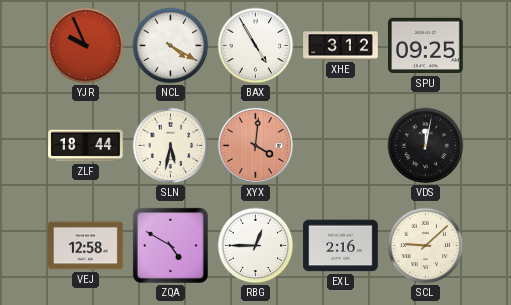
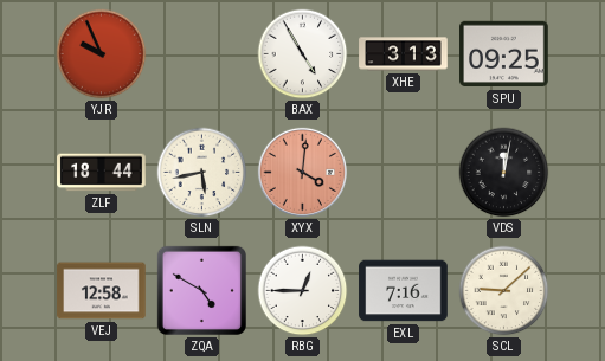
NCL: 4:20 -> none (171, 46)
XHE: 3:12 -> 3:13 (404, 54)
SLN: 5:32 -> 5:43 (202, 173)
EXL: 2:16 -> 7:16 (404, 291)
